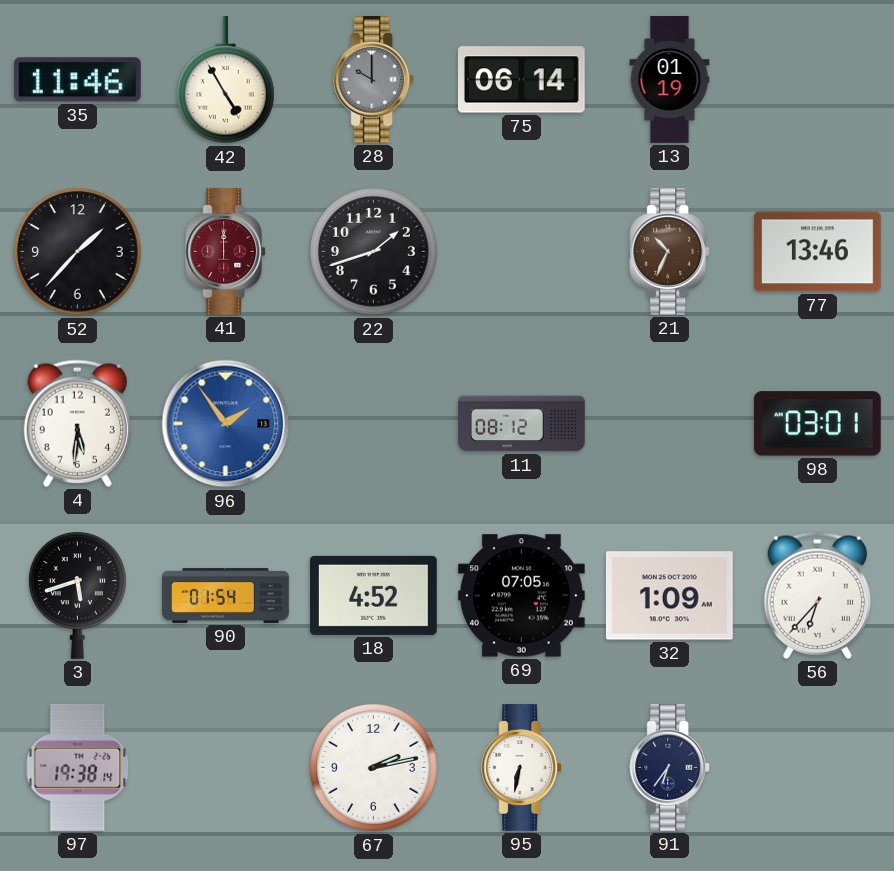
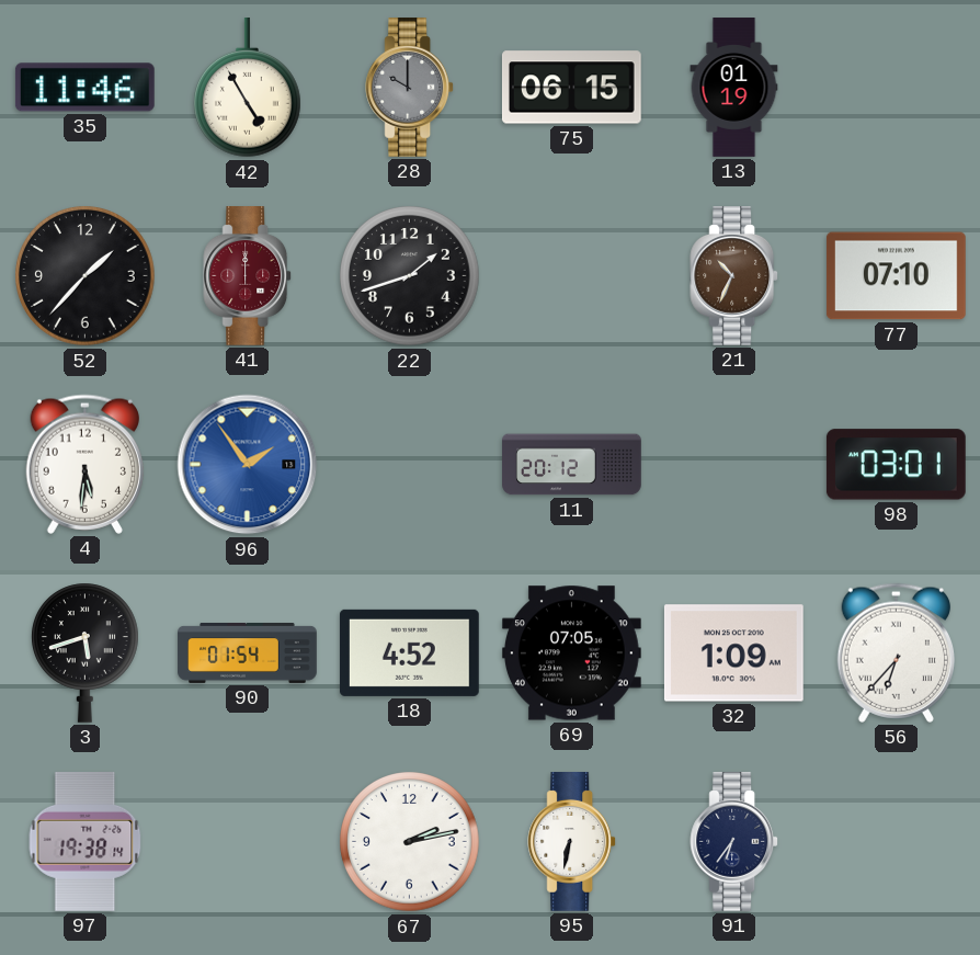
75: 06:14 -> 06:15 (571, 88)
77: 13:46 -> 07:10 (896, 276)
11: 08:12 -> 20:12 (572, 465)
